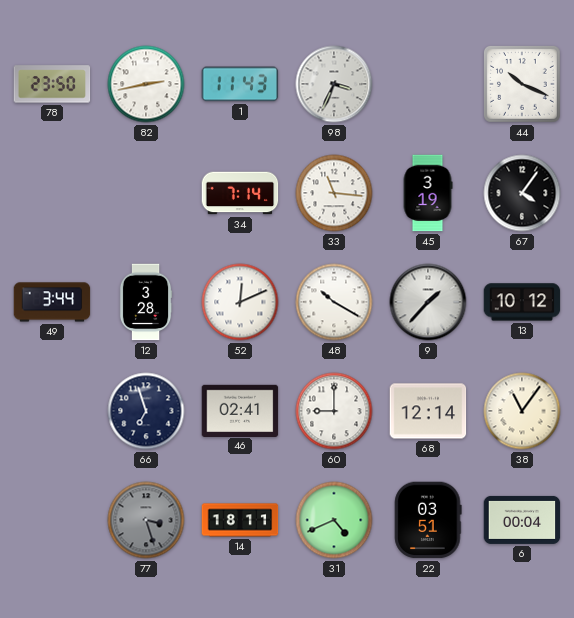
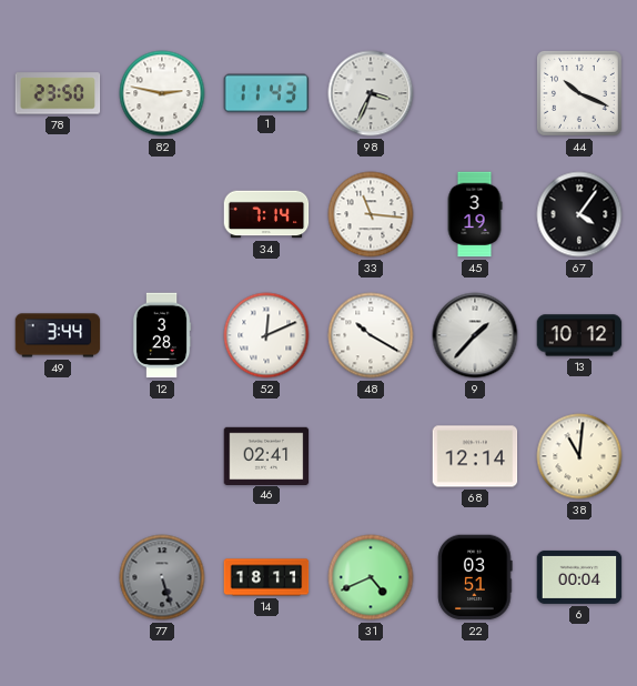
82: 2:43 -> 2:47 (162, 93)
66: 6:57 -> none (146, 411)
60: 9:00 -> none (334, 411)
38: 11:06 -> 11:01 (579, 456)
77: 3:27 -> 5:27 (162, 577)
